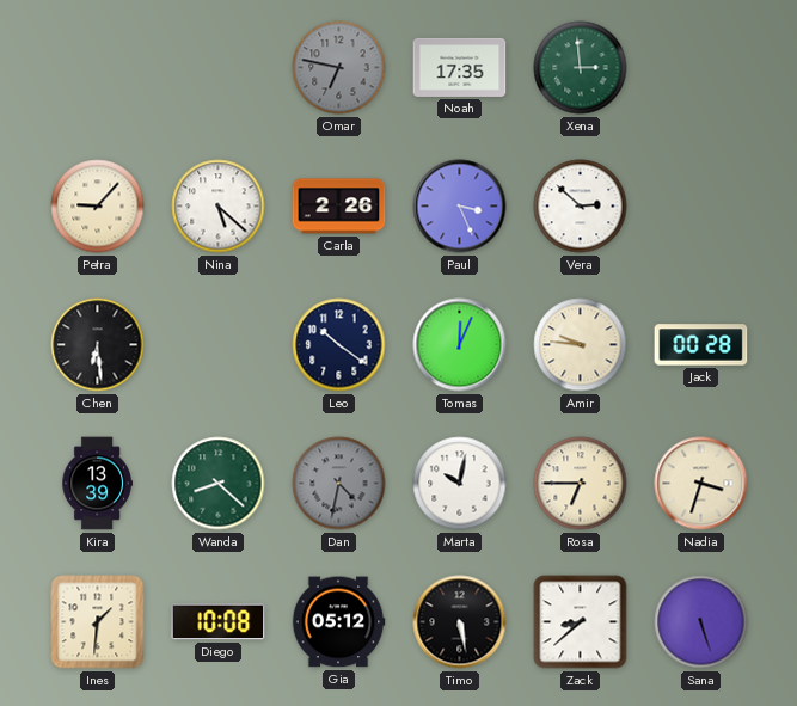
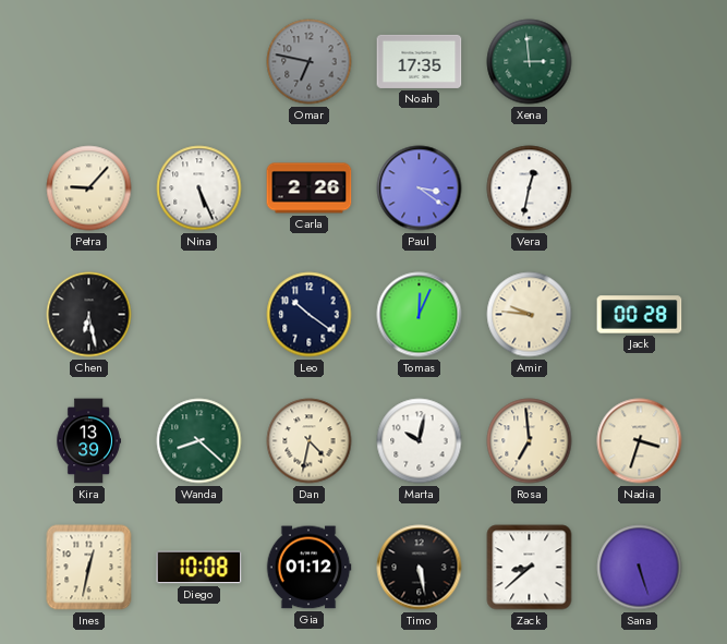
Nina: 5:22 -> 5:26 (199, 189)
Paul: 3:26 -> 3:21 (420, 189)
Vera: 2:52 -> 12:32 (530, 189)
Chen: 6:29 -> 6:28 (89, 315)
Dan dial: grey -> cream (310, 441)
Rosa: 6:45 -> 6:59 (530, 441)
Ines: 1:31 -> 12:32 (89, 568)
Gia: 05:12 -> 01:12 (308, 568)
